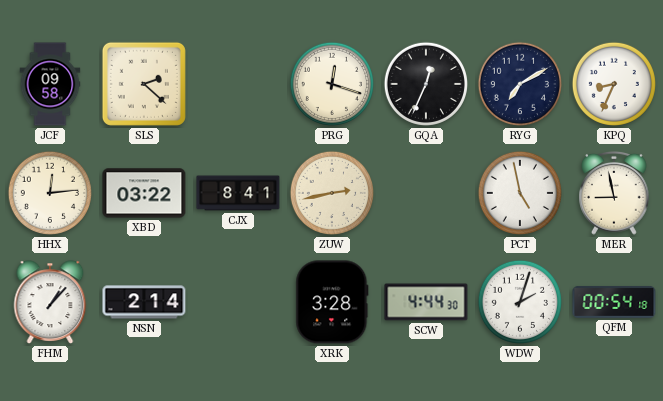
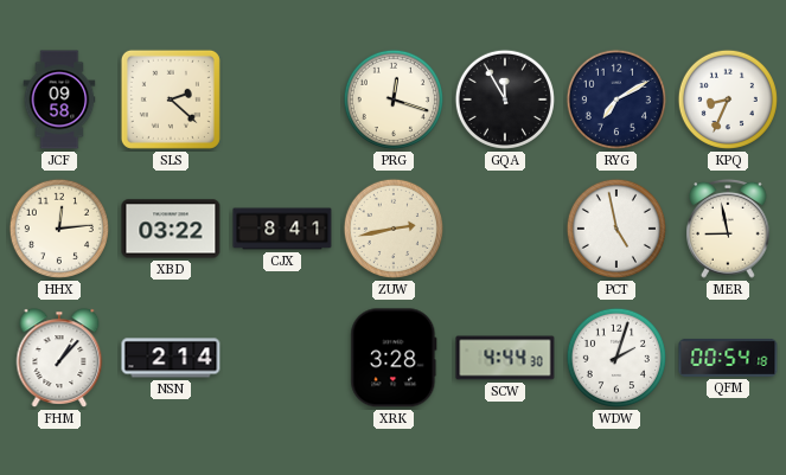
GQA: 12:34 -> 11:55 (505, 100)
